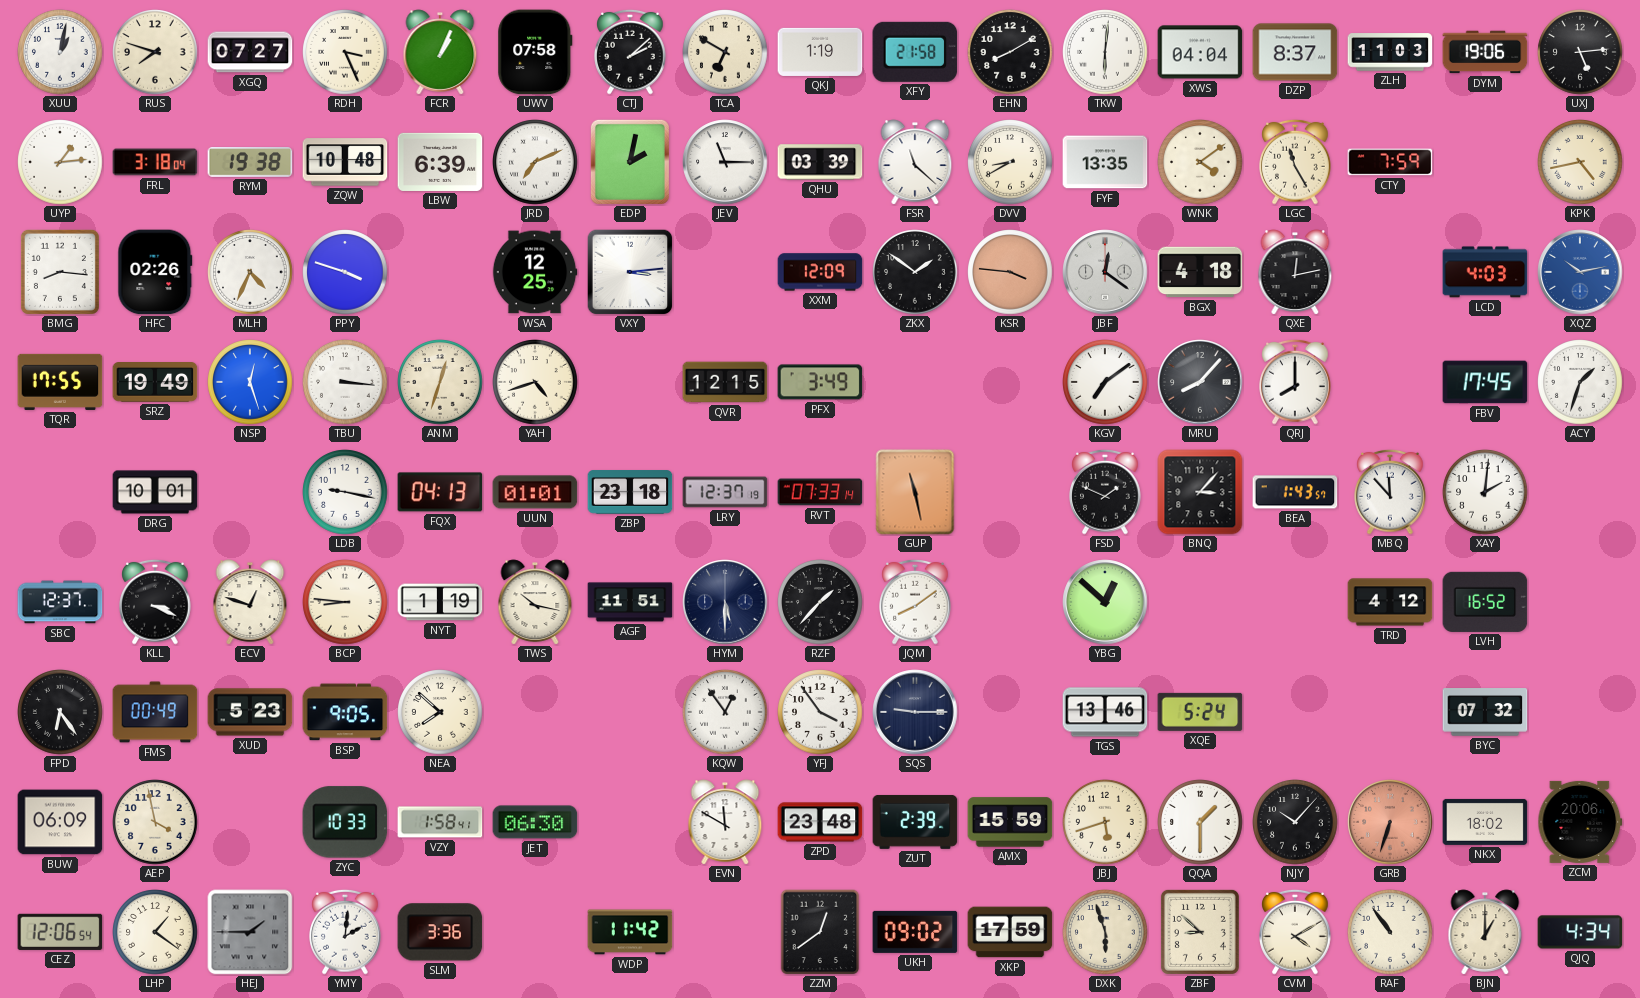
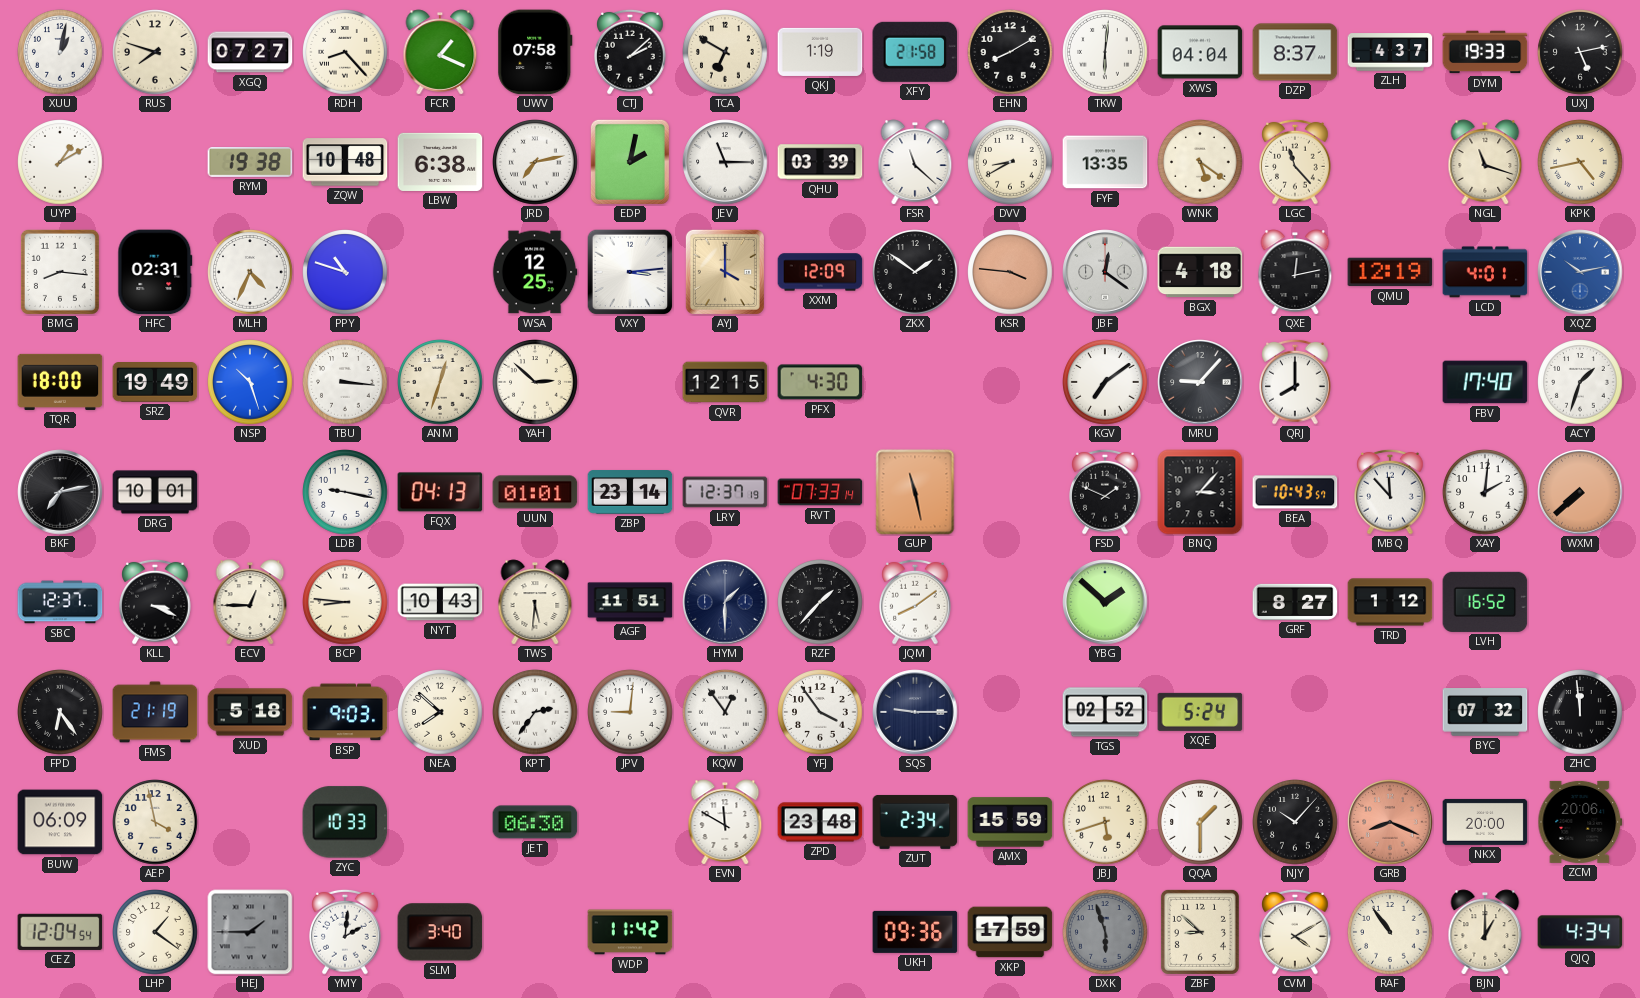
RDH: 3:26 -> 8:23 (345, 52)
FCR: 1:04 -> 1:19 (440, 52)
ZLH: 11:03 -> 4:37 (1390, 52)
DYM: 19:06 -> 19:33 (1485, 52)
UXJ: 5:14 -> 5:13 (1580, 52)
UYP: 1:14 -> 1:10 (60, 162)
FRL: 3:18 -> none (155, 162)
LBW: 6:39 -> 6:38 (440, 162)
JRD: 7:11 -> 7:13 (535, 162)
WNK: 4:09 -> 5:21 (1200, 162)
LGC: 11:25 -> 11:23 (1295, 162)
CTY: 7:59 -> none (1390, 162)
NGL: none -> 11:18 (1485, 162)
HFC: 02:26 -> 02:31 (155, 272)
PPY: 3:48 -> 10:48 (345, 272)
AYJ: none -> 4:00 (725, 272)
QMU: none -> 12:19 (1390, 272)
LCD: 4:03 -> 4:01 (1485, 272)
TQR: 17:55 -> 18:00 (60, 382)
NSP: 12:27 -> 10:27 (250, 382)
YAH: 4:42 -> 2:52 (535, 382)
PFX: 3:49 -> 4:30 (820, 382)
MRU: 8:07 -> 9:07 (1200, 382)
FBV: 17:45 -> 17:40 (1485, 382)
BKF: none -> 7:13 (60, 492)
ZBP: 23:18 -> 23:14 (630, 492)
BEA: 1:43 -> 10:43 (1295, 492)
WXM: none -> 7:38 (1580, 492)
ECV: 12:48 -> 12:45 (250, 602)
NYT: 1:19 -> 10:43 (440, 602)
TWS: 10:17 -> 5:31 (535, 602)
HYM: 5:30 -> 1:30 (725, 602)
YBG: 12:52 -> 1:52 (1105, 602)
GRF: none -> 8:27 (1295, 602)
TRD: 4:12 -> 1:12 (1390, 602)
FMS: 00:49 -> 21:19 (155, 712)
XUD: 5:23 -> 5:18 (250, 712)
BSP: 9:05 -> 9:03 (345, 712)
KPT: none -> 2:36 (535, 712)
JPV: none -> 9:01 (630, 712)
TGS: 13:46 -> 02:52 (1105, 712)
ZHC: none -> 11:59 (1580, 712)
VZY: 1:58 -> none (440, 822)
ZUT: 2:39 -> 2:34 (915, 822)
GRB: 6:33 -> 8:19 (1390, 822)
NKX: 18:02 -> 20:00 (1485, 822)
CEZ: 12:06 -> 12:04 (60, 932)
SLM: 3:36 -> 3:40 (440, 932)
ZZM: 12:39 -> none (820, 932)
UKH: 09:02 -> 09:36 (915, 932)
DXK dial: cream -> grey (1105, 932)
